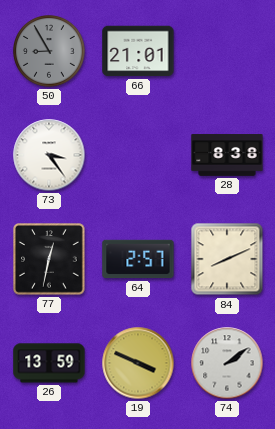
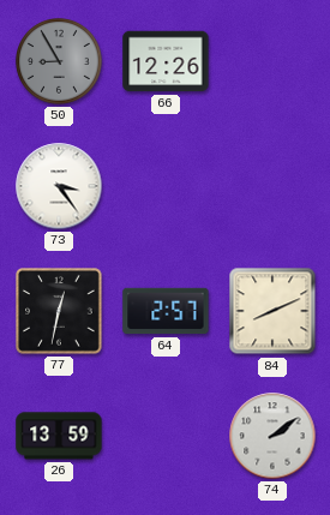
66: 21:01 -> 12:26 (166, 61)
28: 8:38 -> none (227, 155)
19: 3:49 -> none (138, 363)
